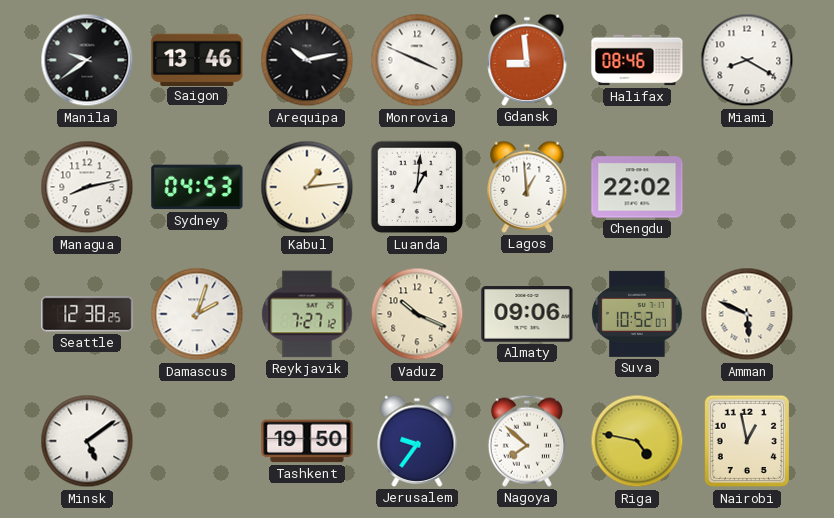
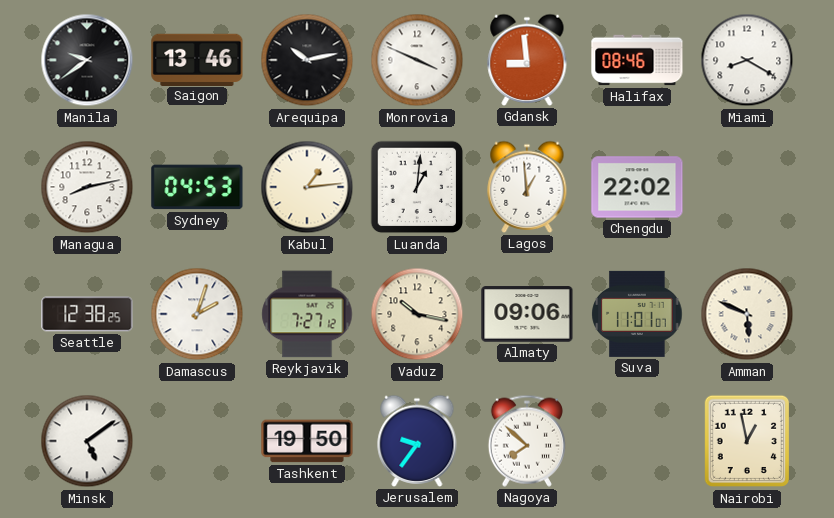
Vaduz: 10:19 -> 10:17 (417, 314)
Suva: 10:52 -> 11:01 (637, 314)
Riga: 4:47 -> none (637, 441)
